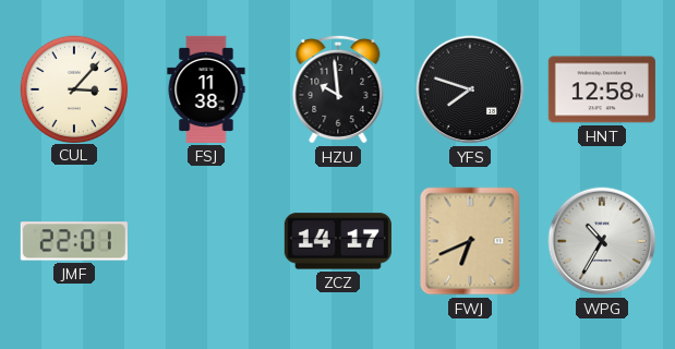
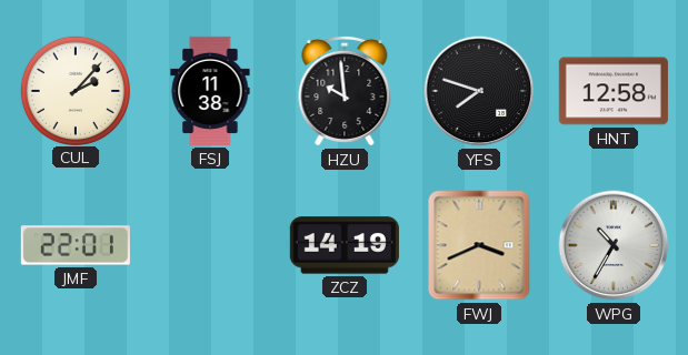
CUL: 3:07 -> 2:07 (74, 90)
ZCZ: 14:17 -> 14:19 (345, 245)
FWJ: 6:41 -> 3:41 (479, 245)
